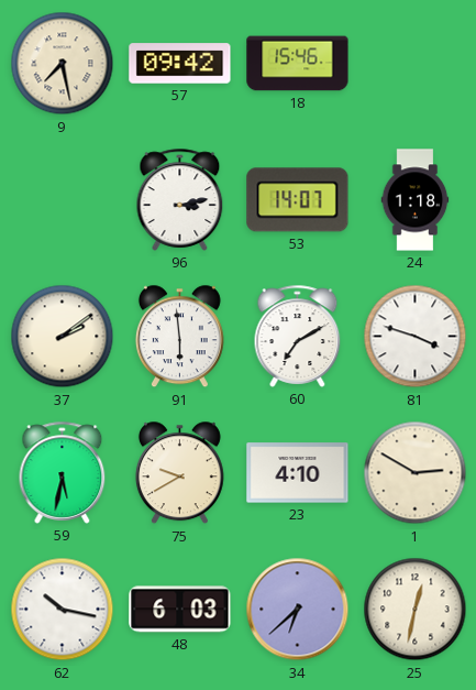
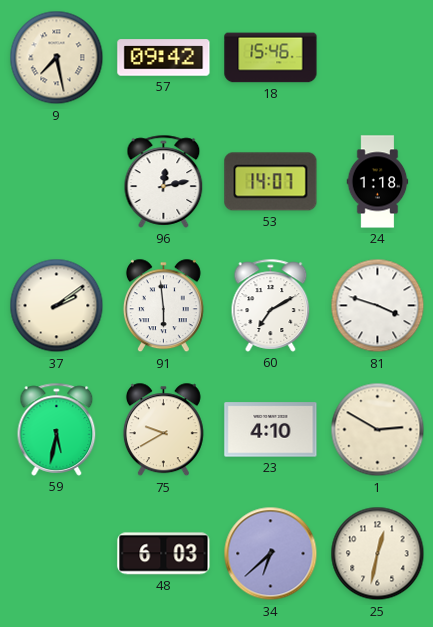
96: 3:13 -> 12:13 (164, 181)
62: 10:17 -> none (63, 610)
